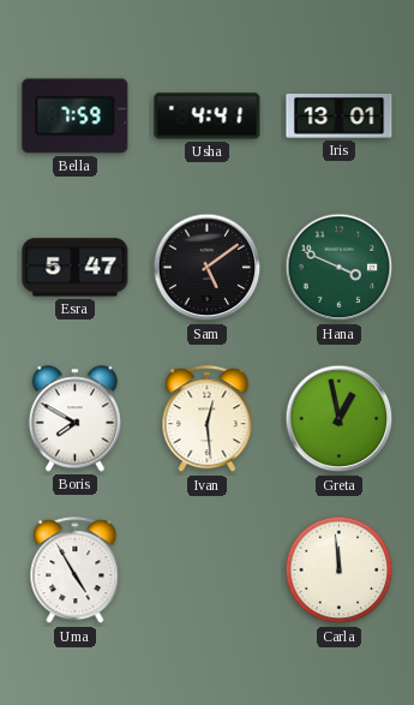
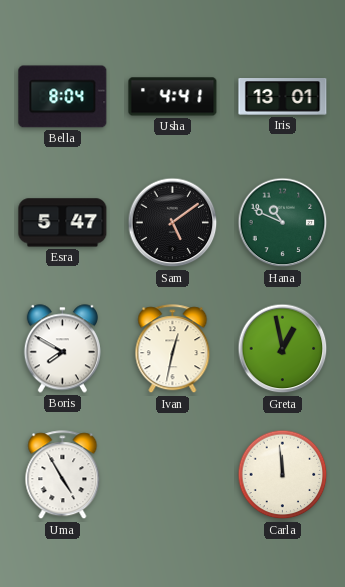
Bella: 7:59 -> 8:04 (63, 97)
Hana: 3:49 -> 10:49 (283, 223)
Ivan: 12:29 -> 12:32 (173, 349)
